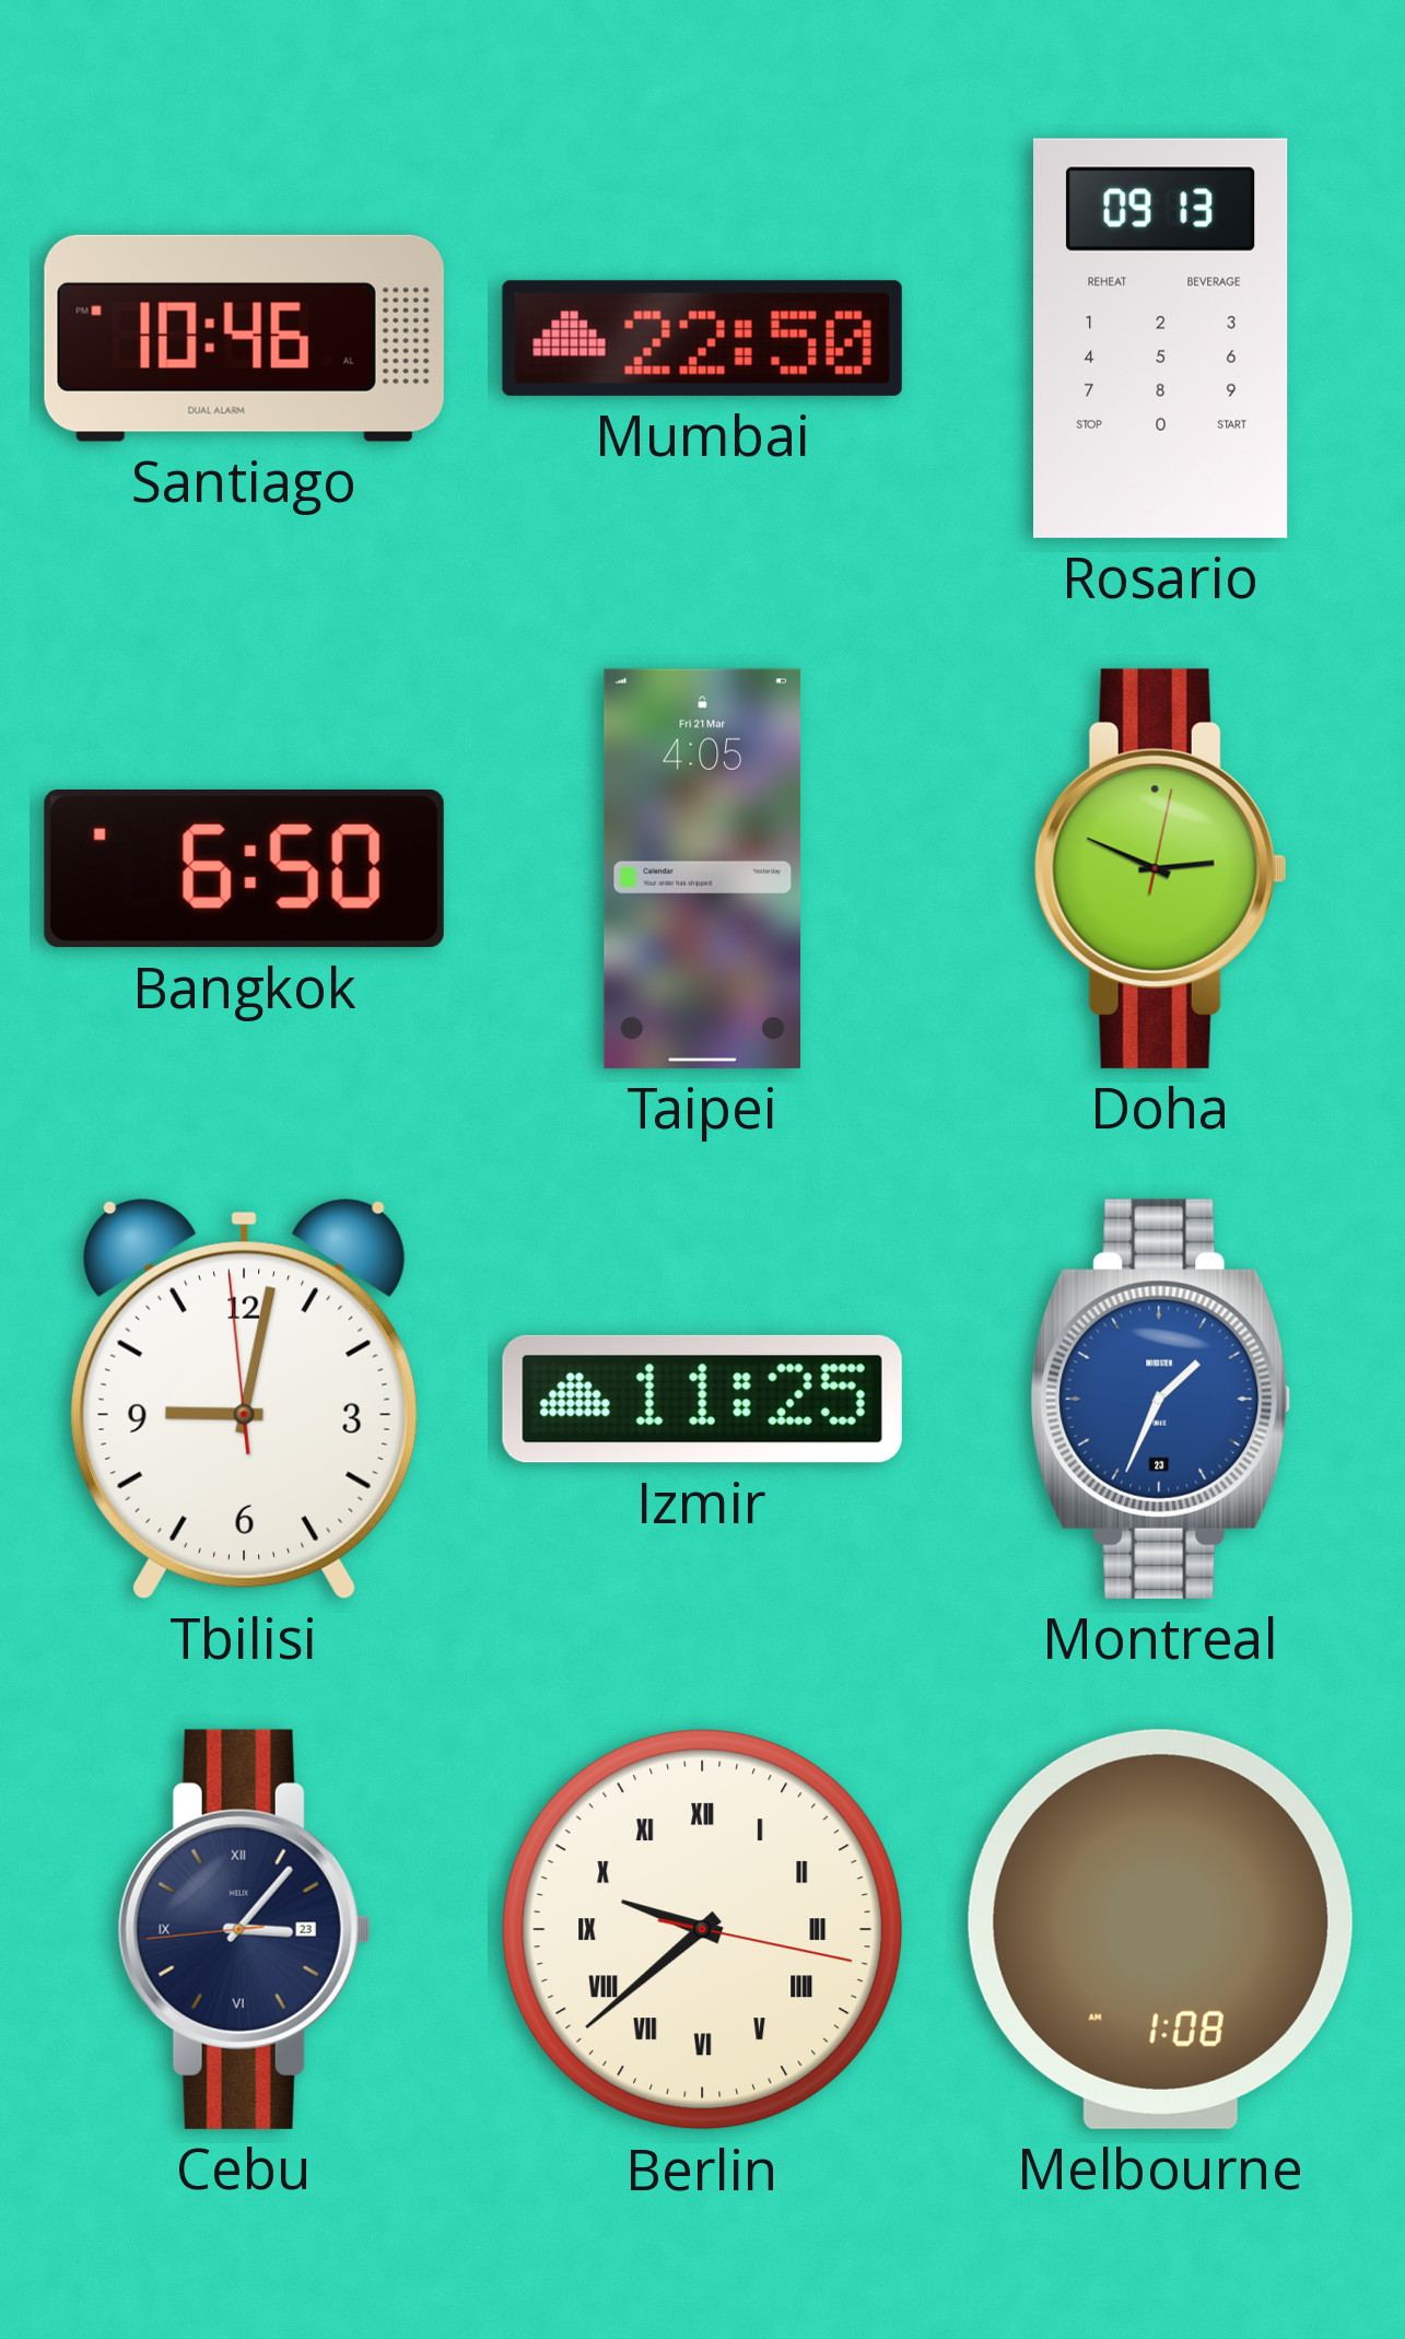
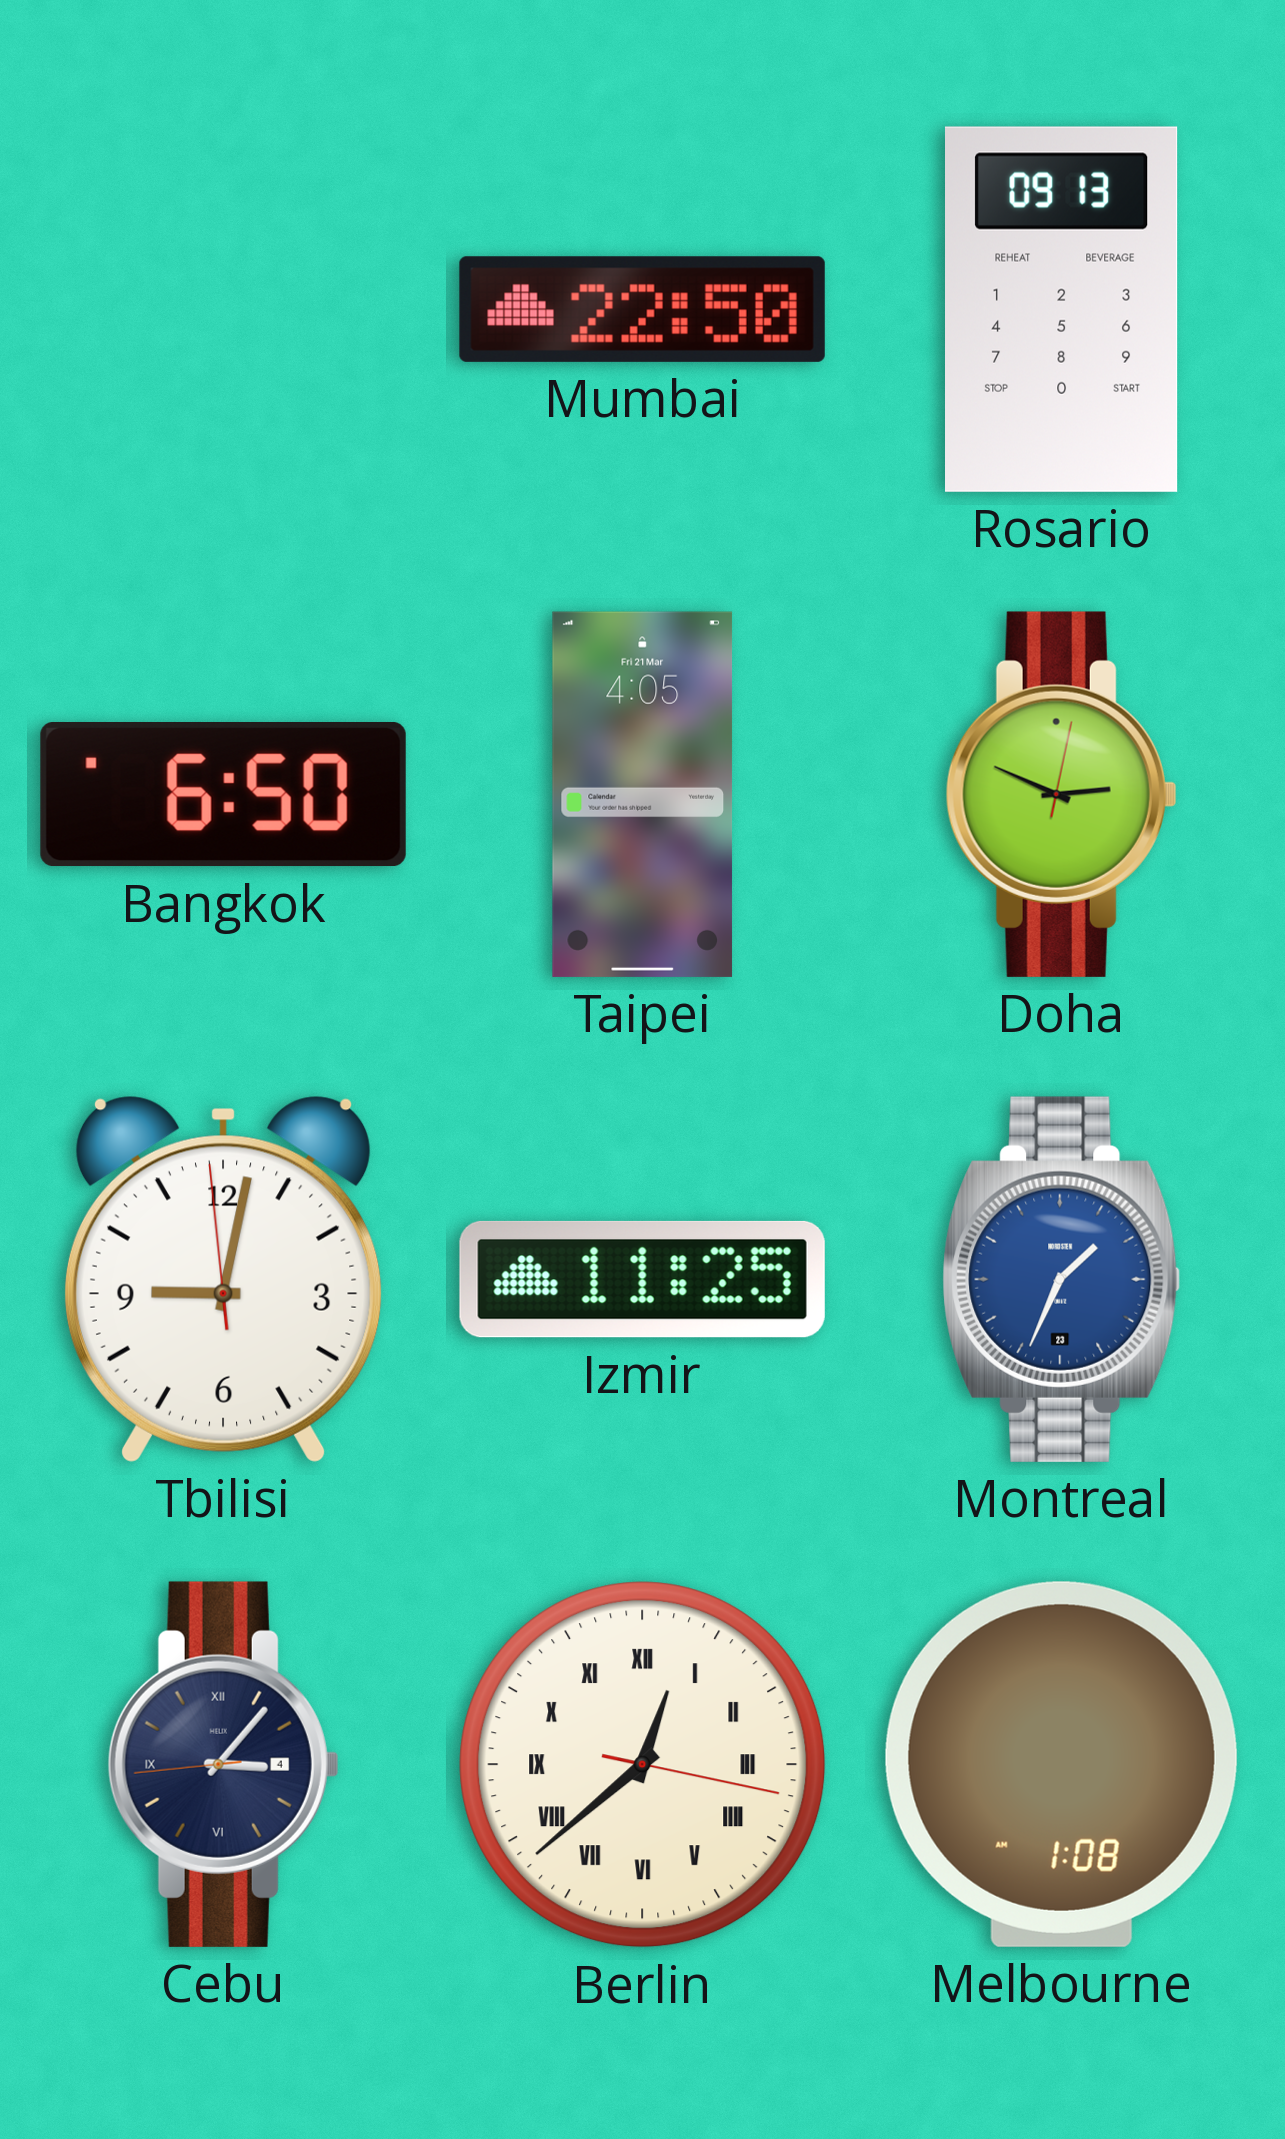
Santiago: 10:46 -> none (244, 338)
Cebu date: 23 -> 4 (223, 1764)
Berlin: 9:38 -> 12:38 (643, 1765)
